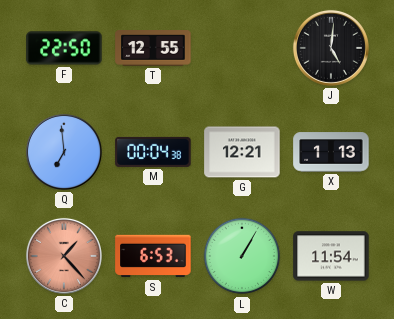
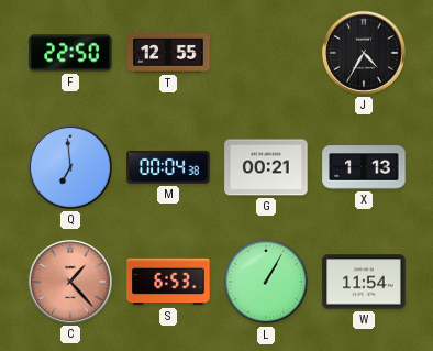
J: 5:01 -> 4:35 (364, 53)
G: 12:21 -> 00:21 (266, 167)
